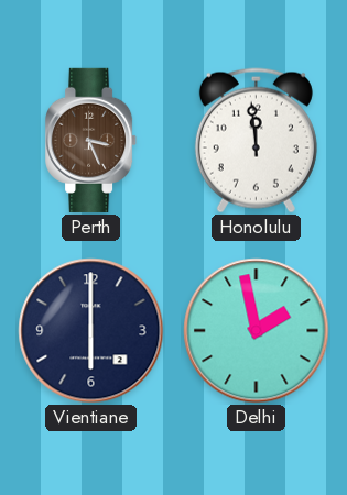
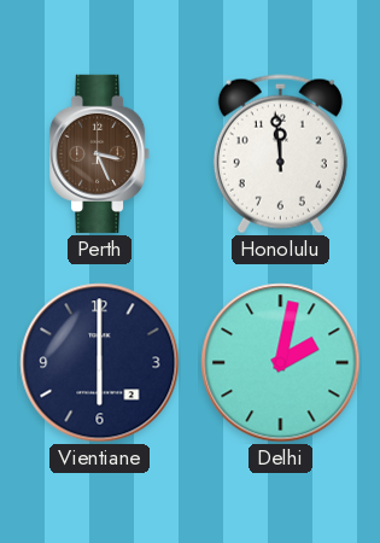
Delhi: 1:58 -> 2:02 (281, 363)
